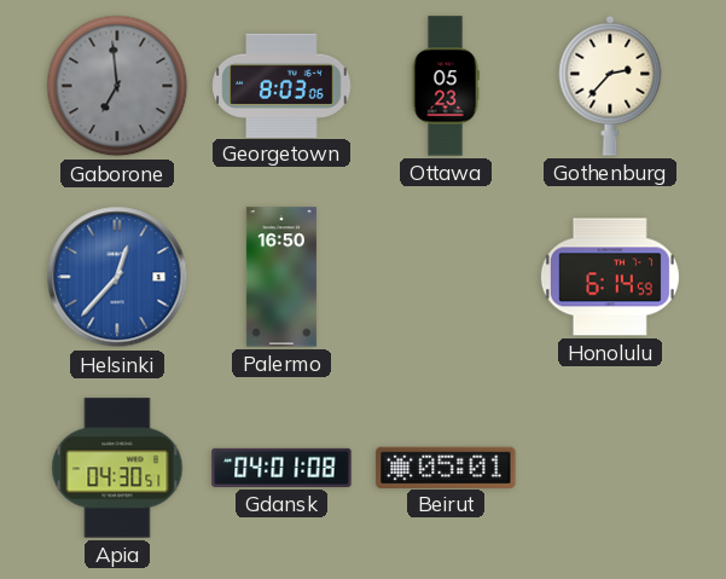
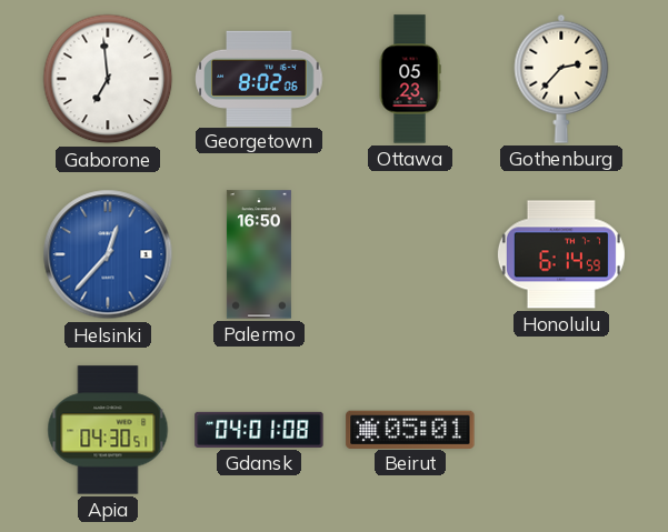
Gaborone dial: grey -> white (108, 79)
Georgetown: 8:03 -> 8:02 (259, 78)
